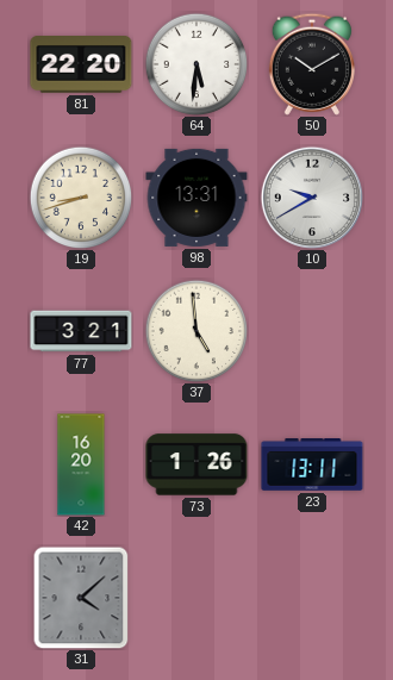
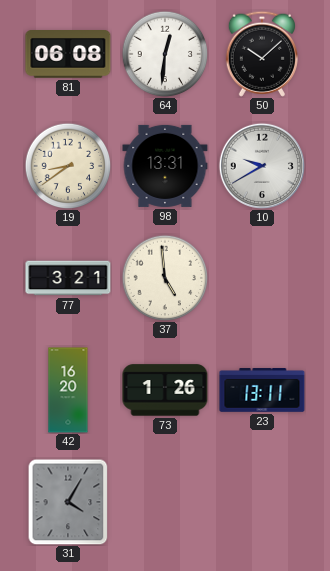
81: 22:20 -> 06:08 (68, 55)
64: 5:31 -> 12:31 (165, 54)
50: 10:10 -> 10:08 (262, 54)
19: 8:42 -> 8:39 (68, 166)
31: 4:08 -> 4:05 (68, 502)
